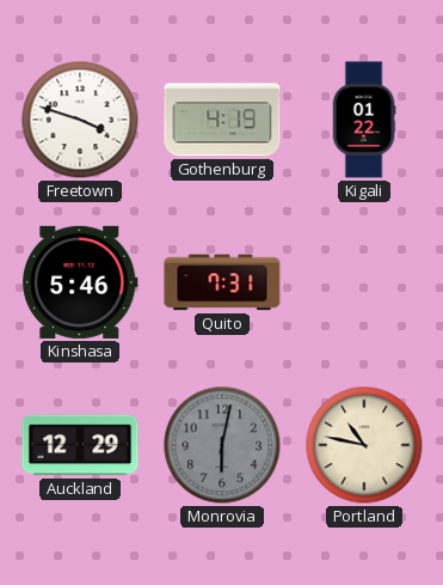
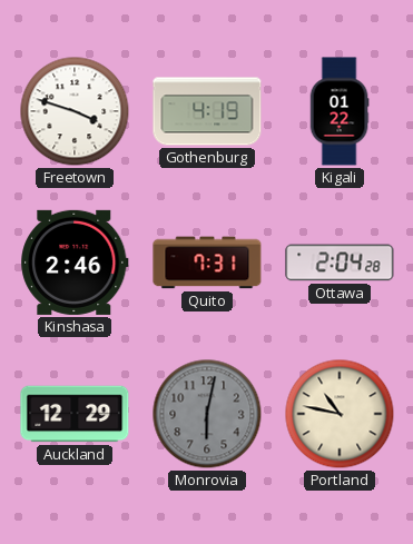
Kinshasa: 5:46 -> 2:46 (75, 263)
Ottawa: none -> 2:04 (340, 263)
